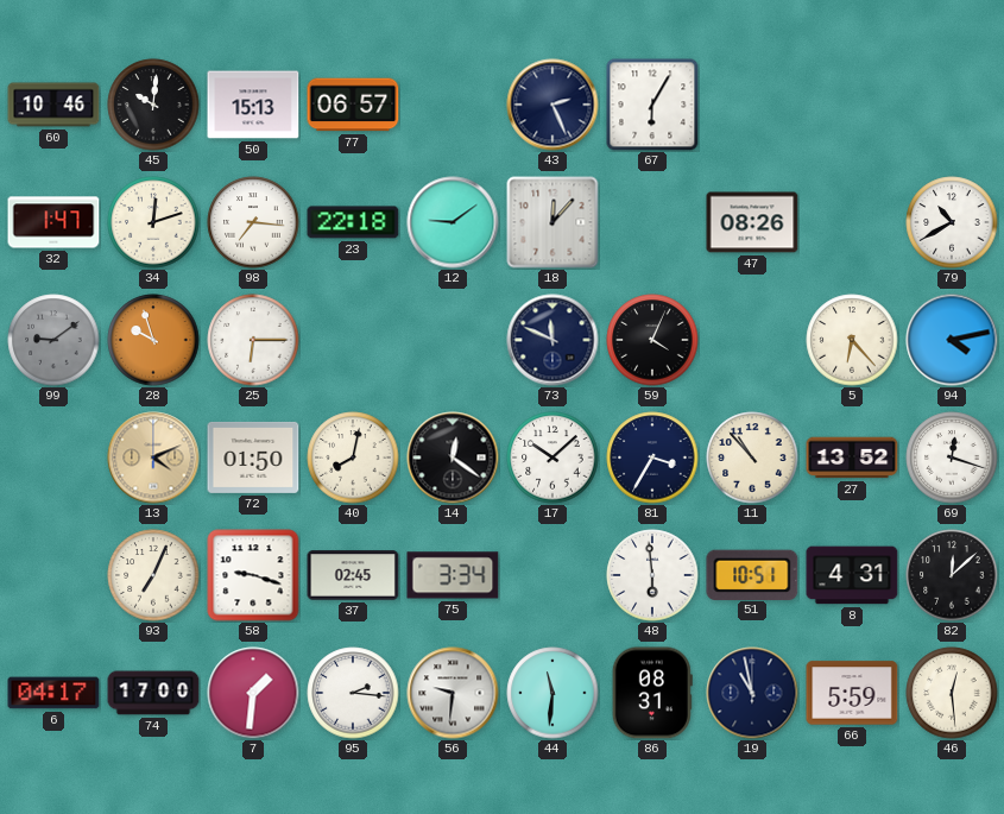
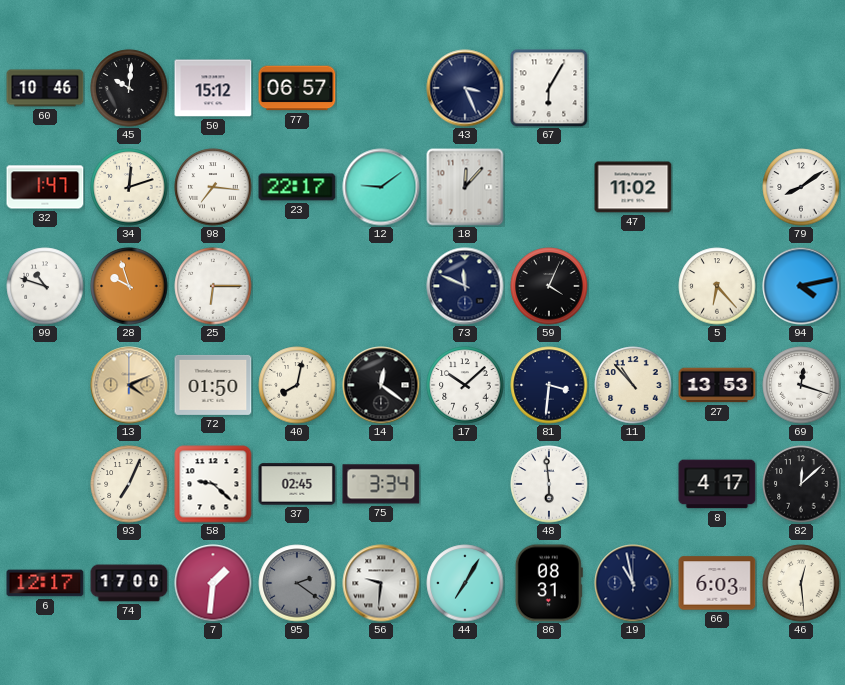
50: 15:13 -> 15:12 (213, 88)
43: 2:26 -> 3:26 (465, 88)
23: 22:18 -> 22:17 (297, 187)
47: 08:26 -> 11:02 (633, 187)
79: 10:40 -> 8:09 (801, 187)
99: 9:09 -> 10:48 (45, 286)
99 dial: grey -> white (45, 286)
81: 3:35 -> 3:31 (549, 385)
27: 13:52 -> 13:53 (717, 385)
58: 9:18 -> 9:22 (213, 484)
51: 10:51 -> none (752, 574)
8: 4:31 -> 4:17 (717, 484)
6: 04:17 -> 12:17 (45, 583)
95: 2:16 -> 2:21 (297, 583)
95 dial: white -> grey (297, 583)
44: 11:31 -> 7:05 (465, 583)
66: 5:59 -> 6:03 (717, 583)
